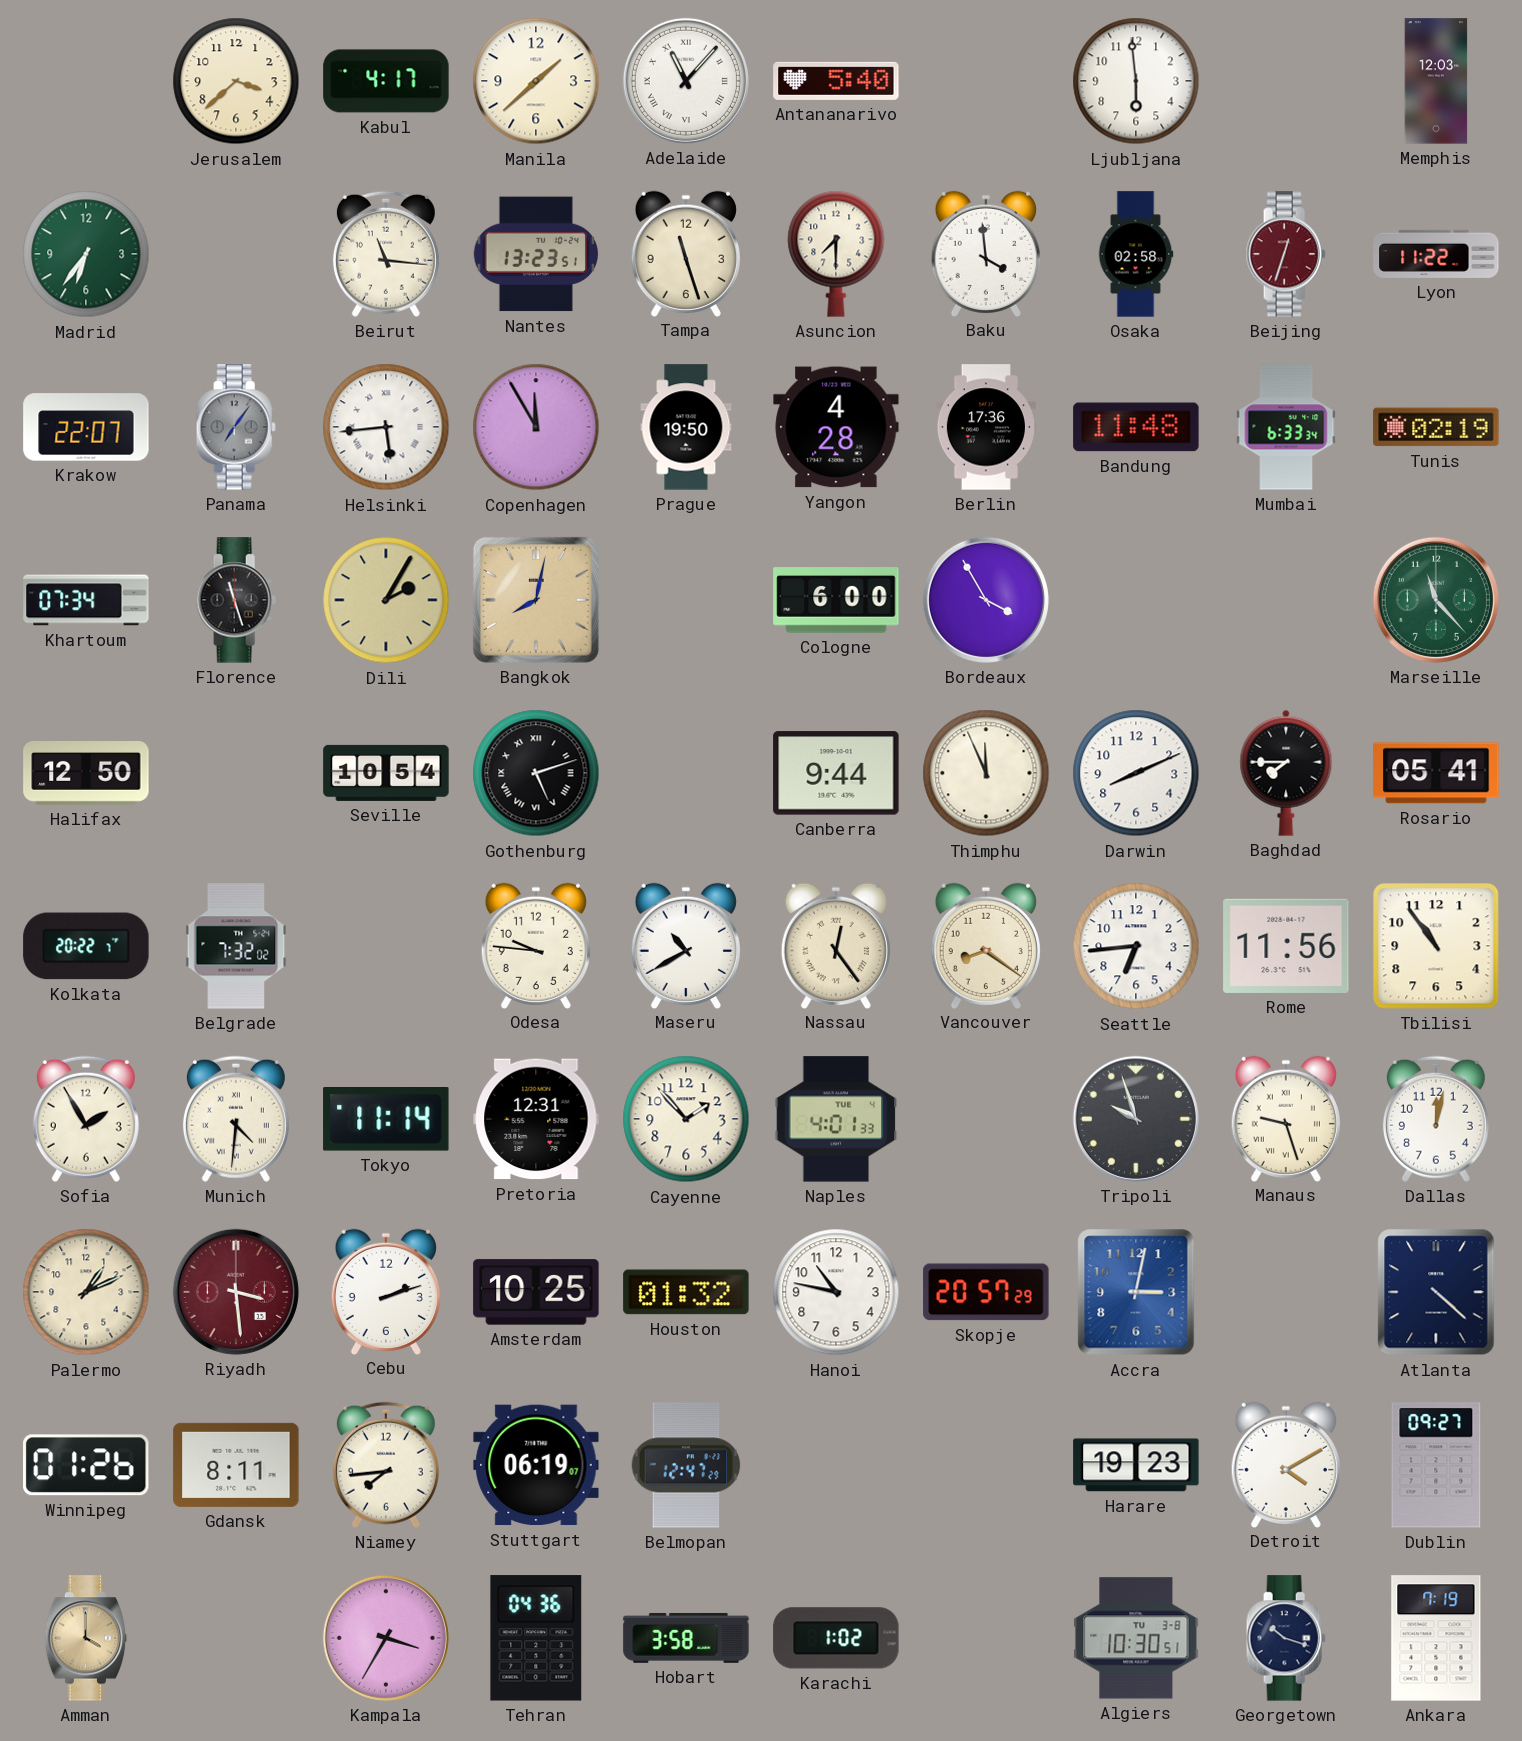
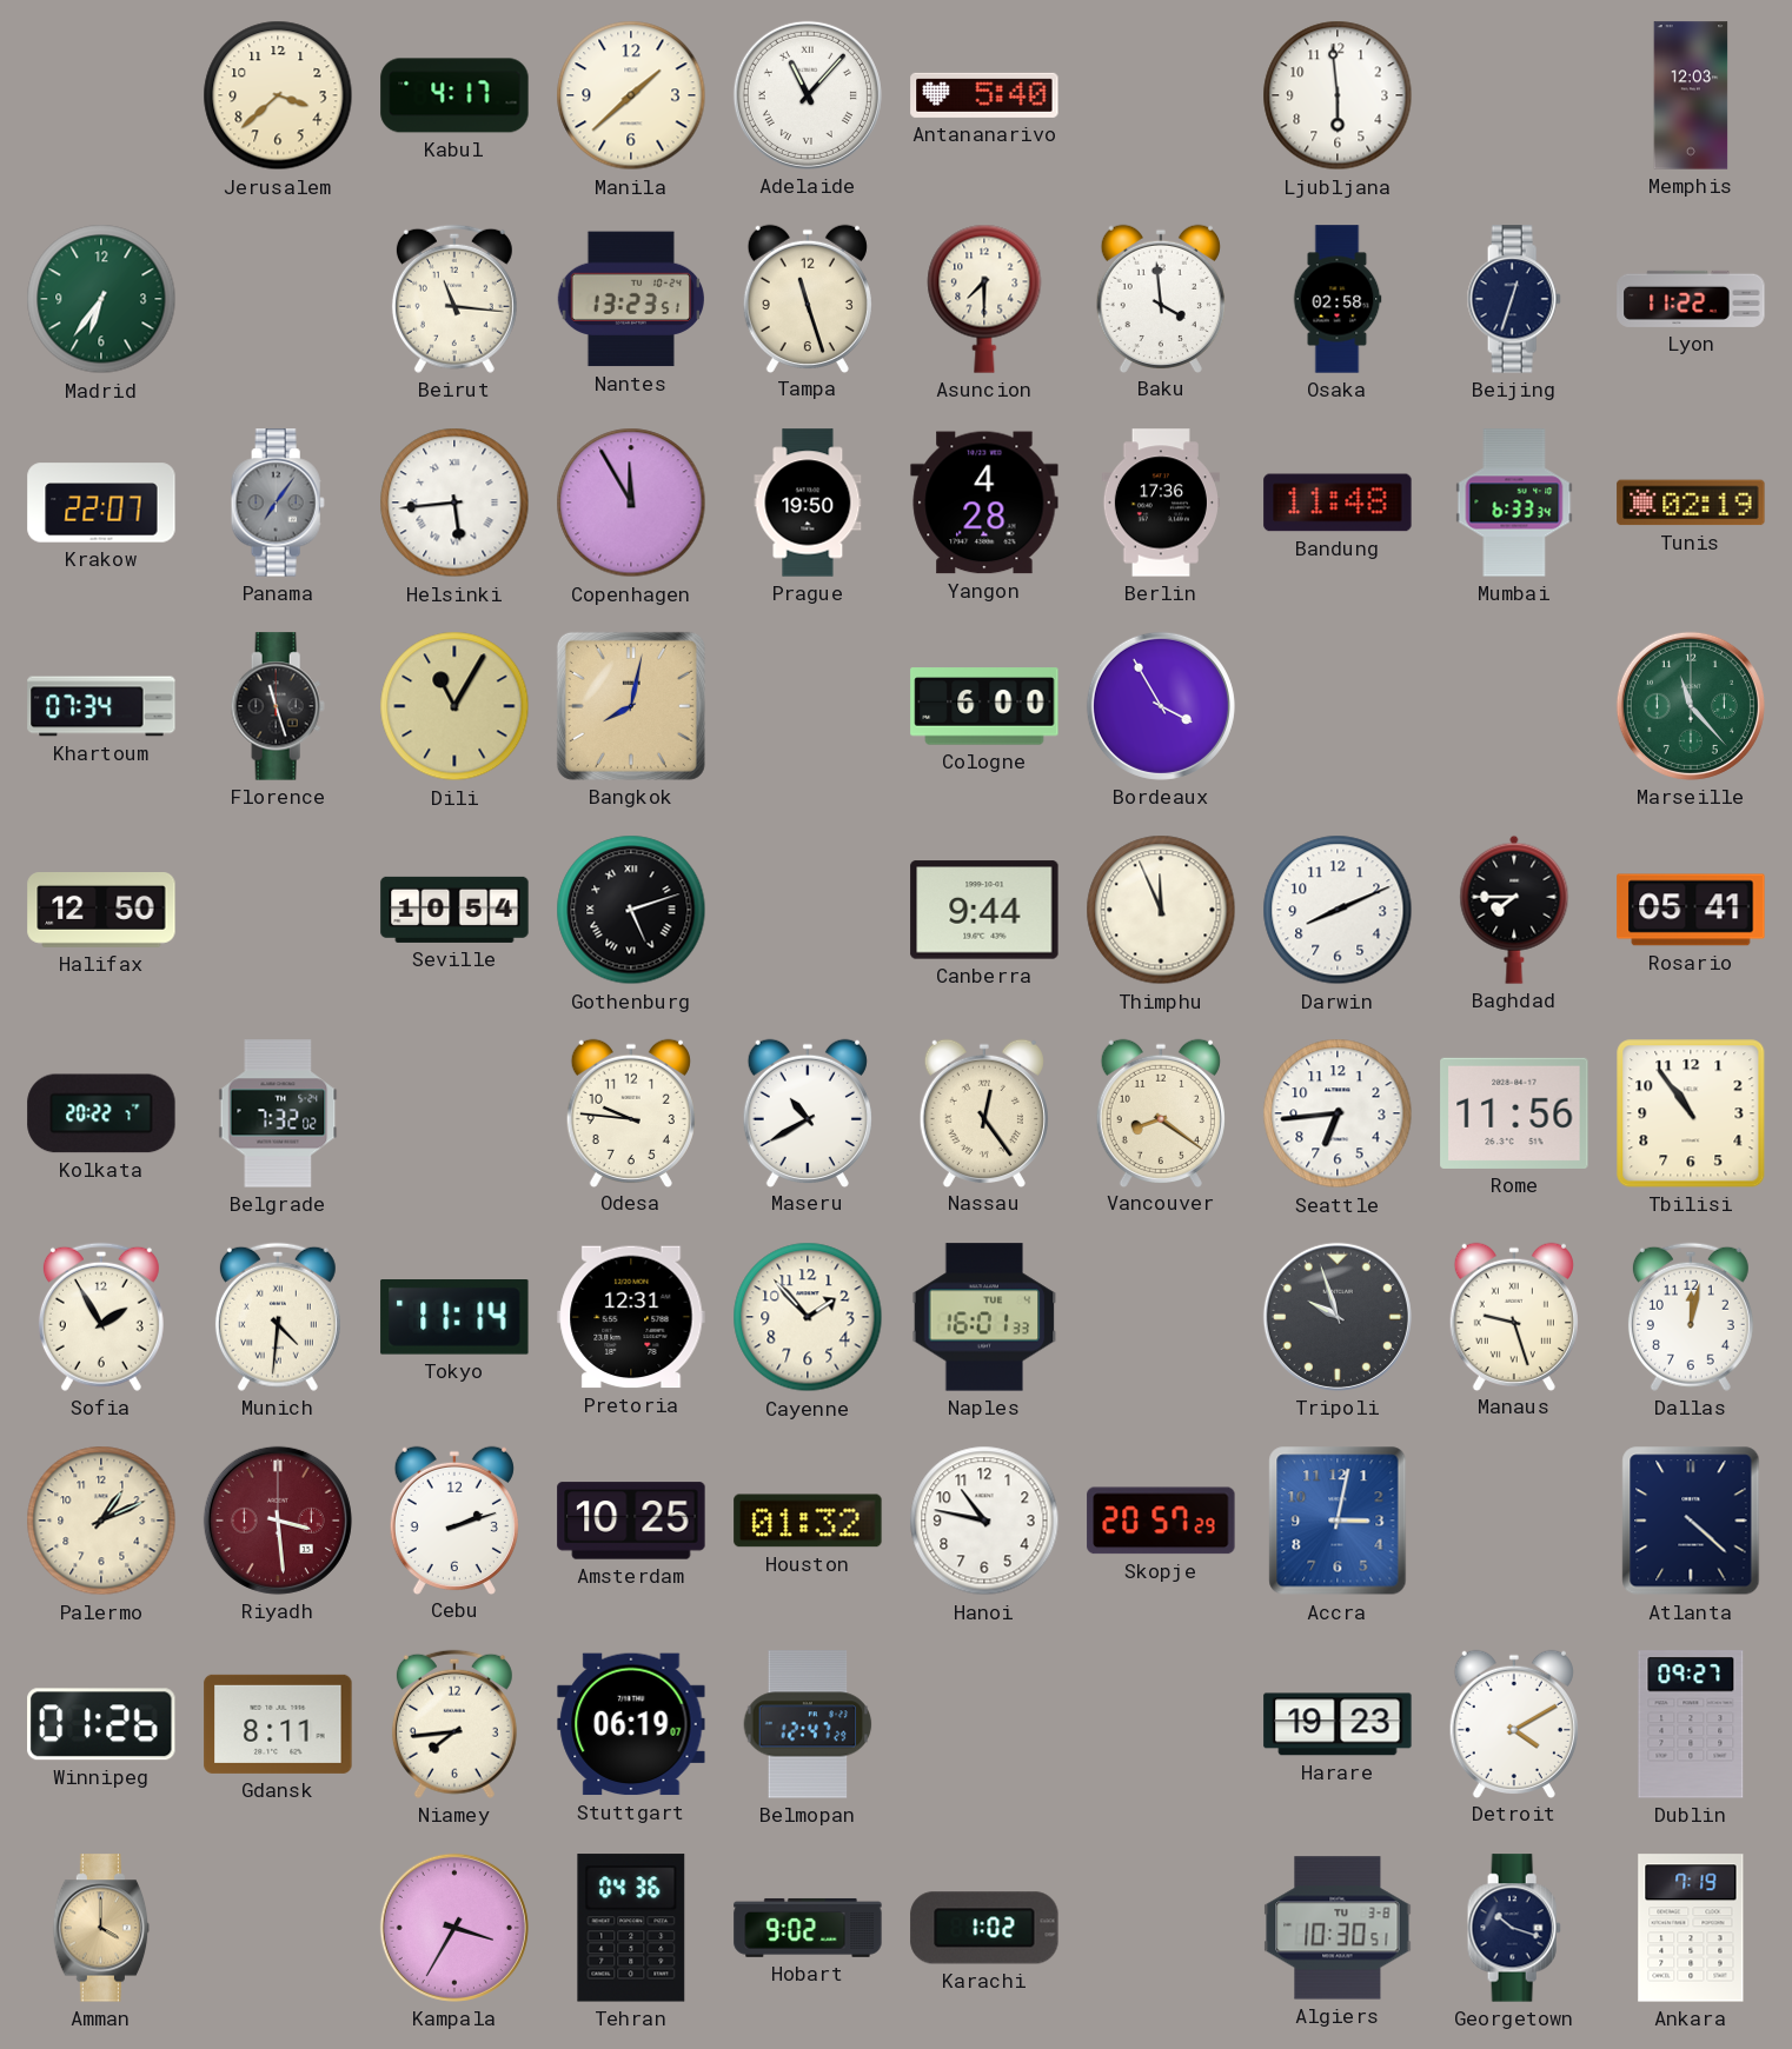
Beijing dial: burgundy -> navy (1514, 299)
Dili: 2:05 -> 11:05 (454, 706)
Naples: 4:01 -> 16:01 (984, 1317)
Hobart: 3:58 -> 9:02 (808, 1928)
